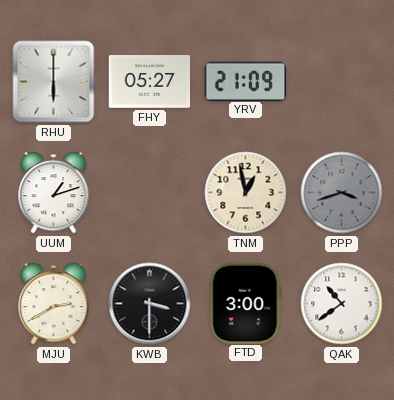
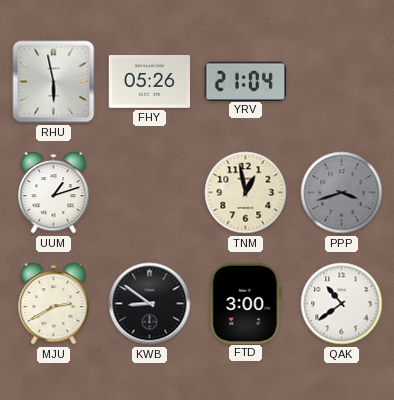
RHU: 6:00 -> 5:58 (54, 82)
FHY: 05:27 -> 05:26 (150, 82)
YRV: 21:09 -> 21:04 (245, 81)
KWB: 3:30 -> 8:51 (150, 304)
